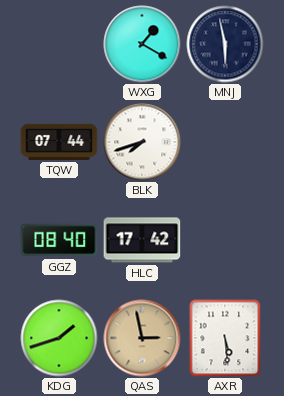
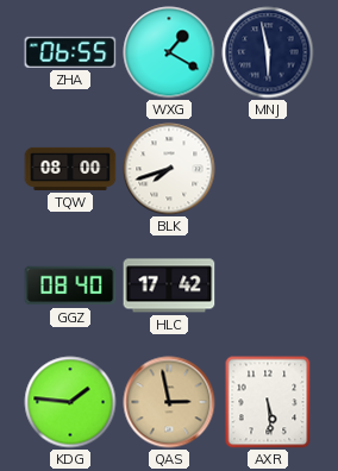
ZHA: none -> 06:55 (70, 52)
TQW: 07:44 -> 08:00 (70, 169)
KDG: 1:42 -> 1:46 (70, 402)
